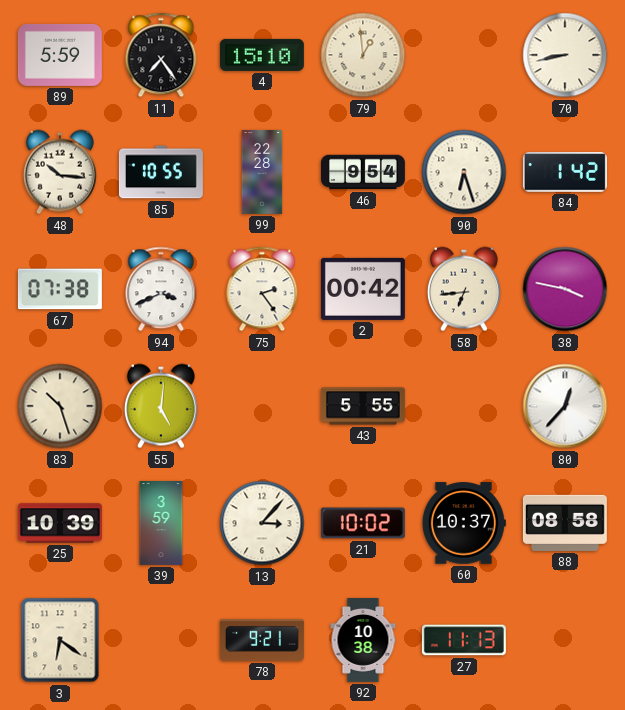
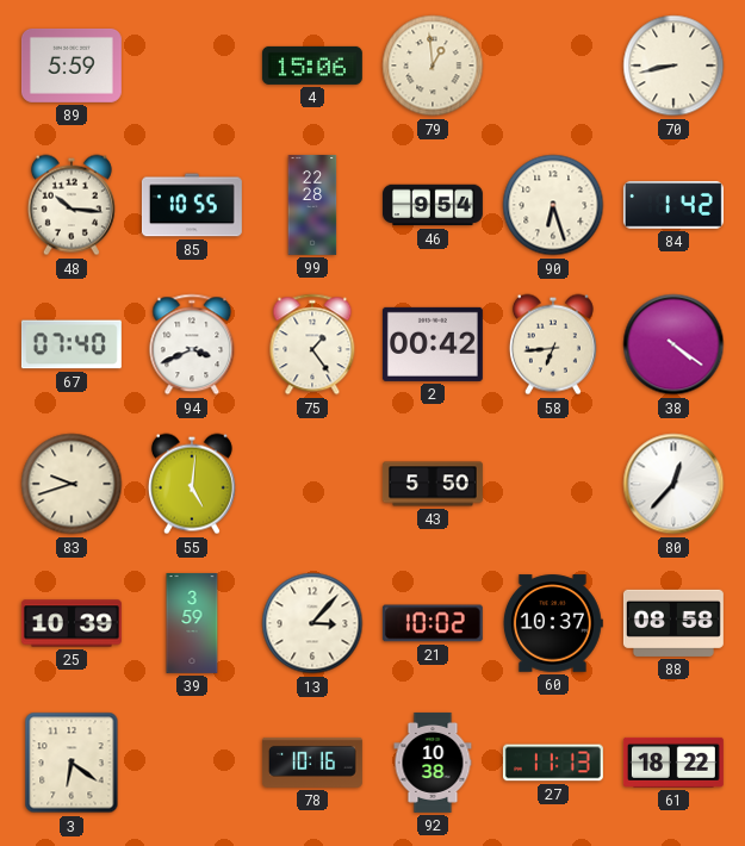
11: 7:24 -> none (161, 55)
4: 15:10 -> 15:06 (312, 66)
67: 07:38 -> 07:40 (72, 344)
75: 2:24 -> 1:24 (312, 344)
38: 3:47 -> 4:21 (673, 344)
83: 10:27 -> 9:42 (72, 484)
43: 5:55 -> 5:50 (433, 484)
78: 9:21 -> 10:16 (312, 763)
61: none -> 18:22 (673, 763)
